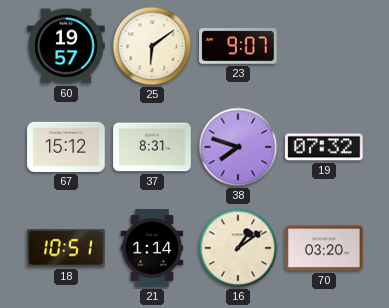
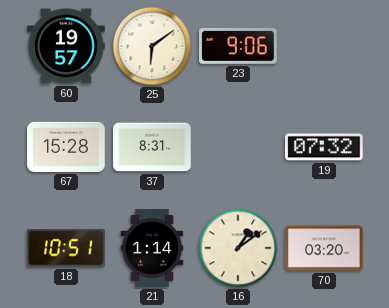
23: 9:07 -> 9:06 (238, 46)
67: 15:12 -> 15:28 (66, 147)
38: 7:48 -> none (238, 147)
